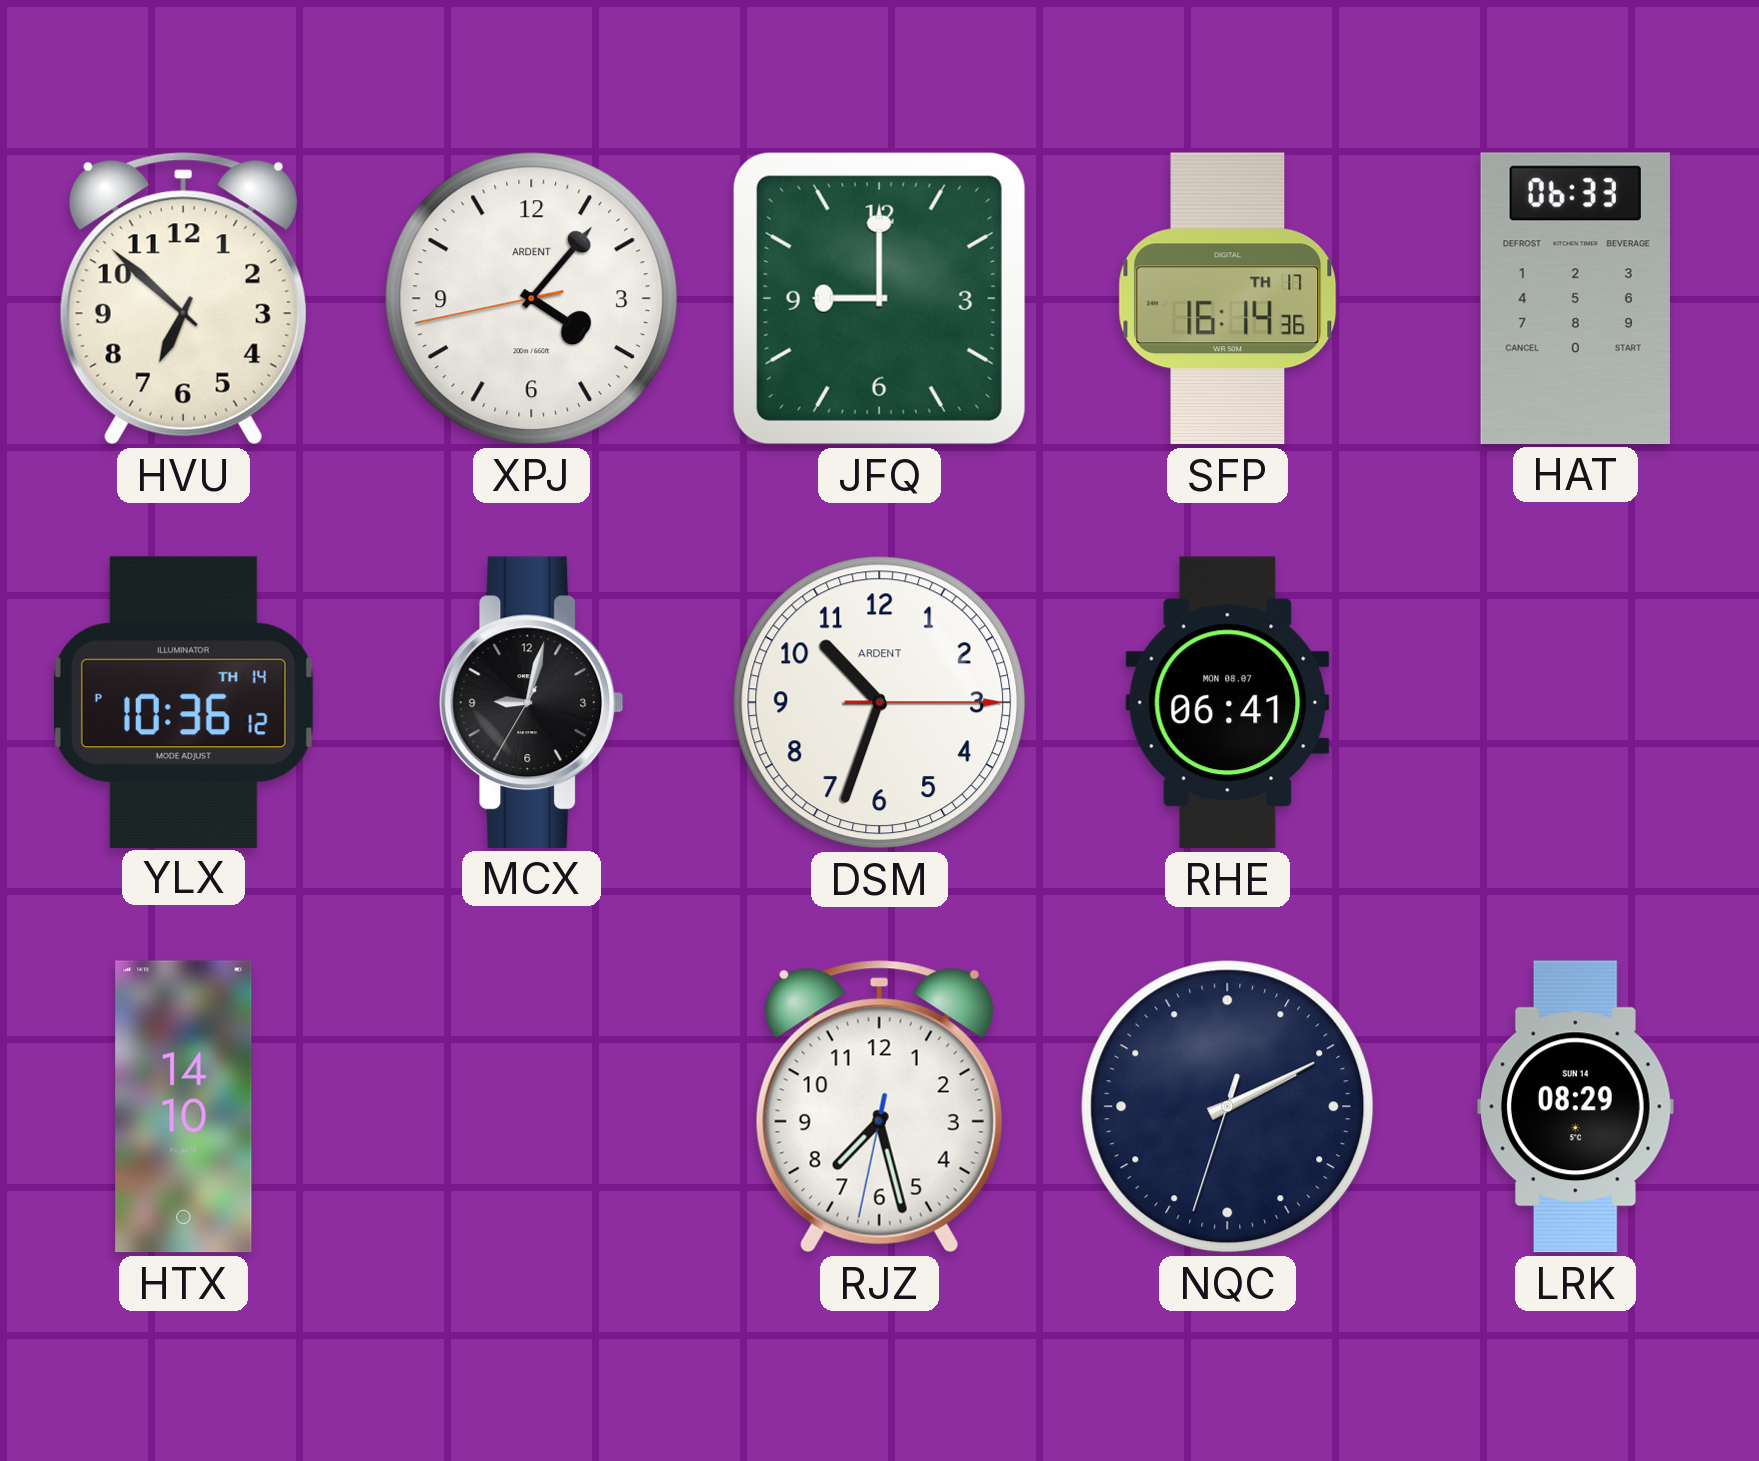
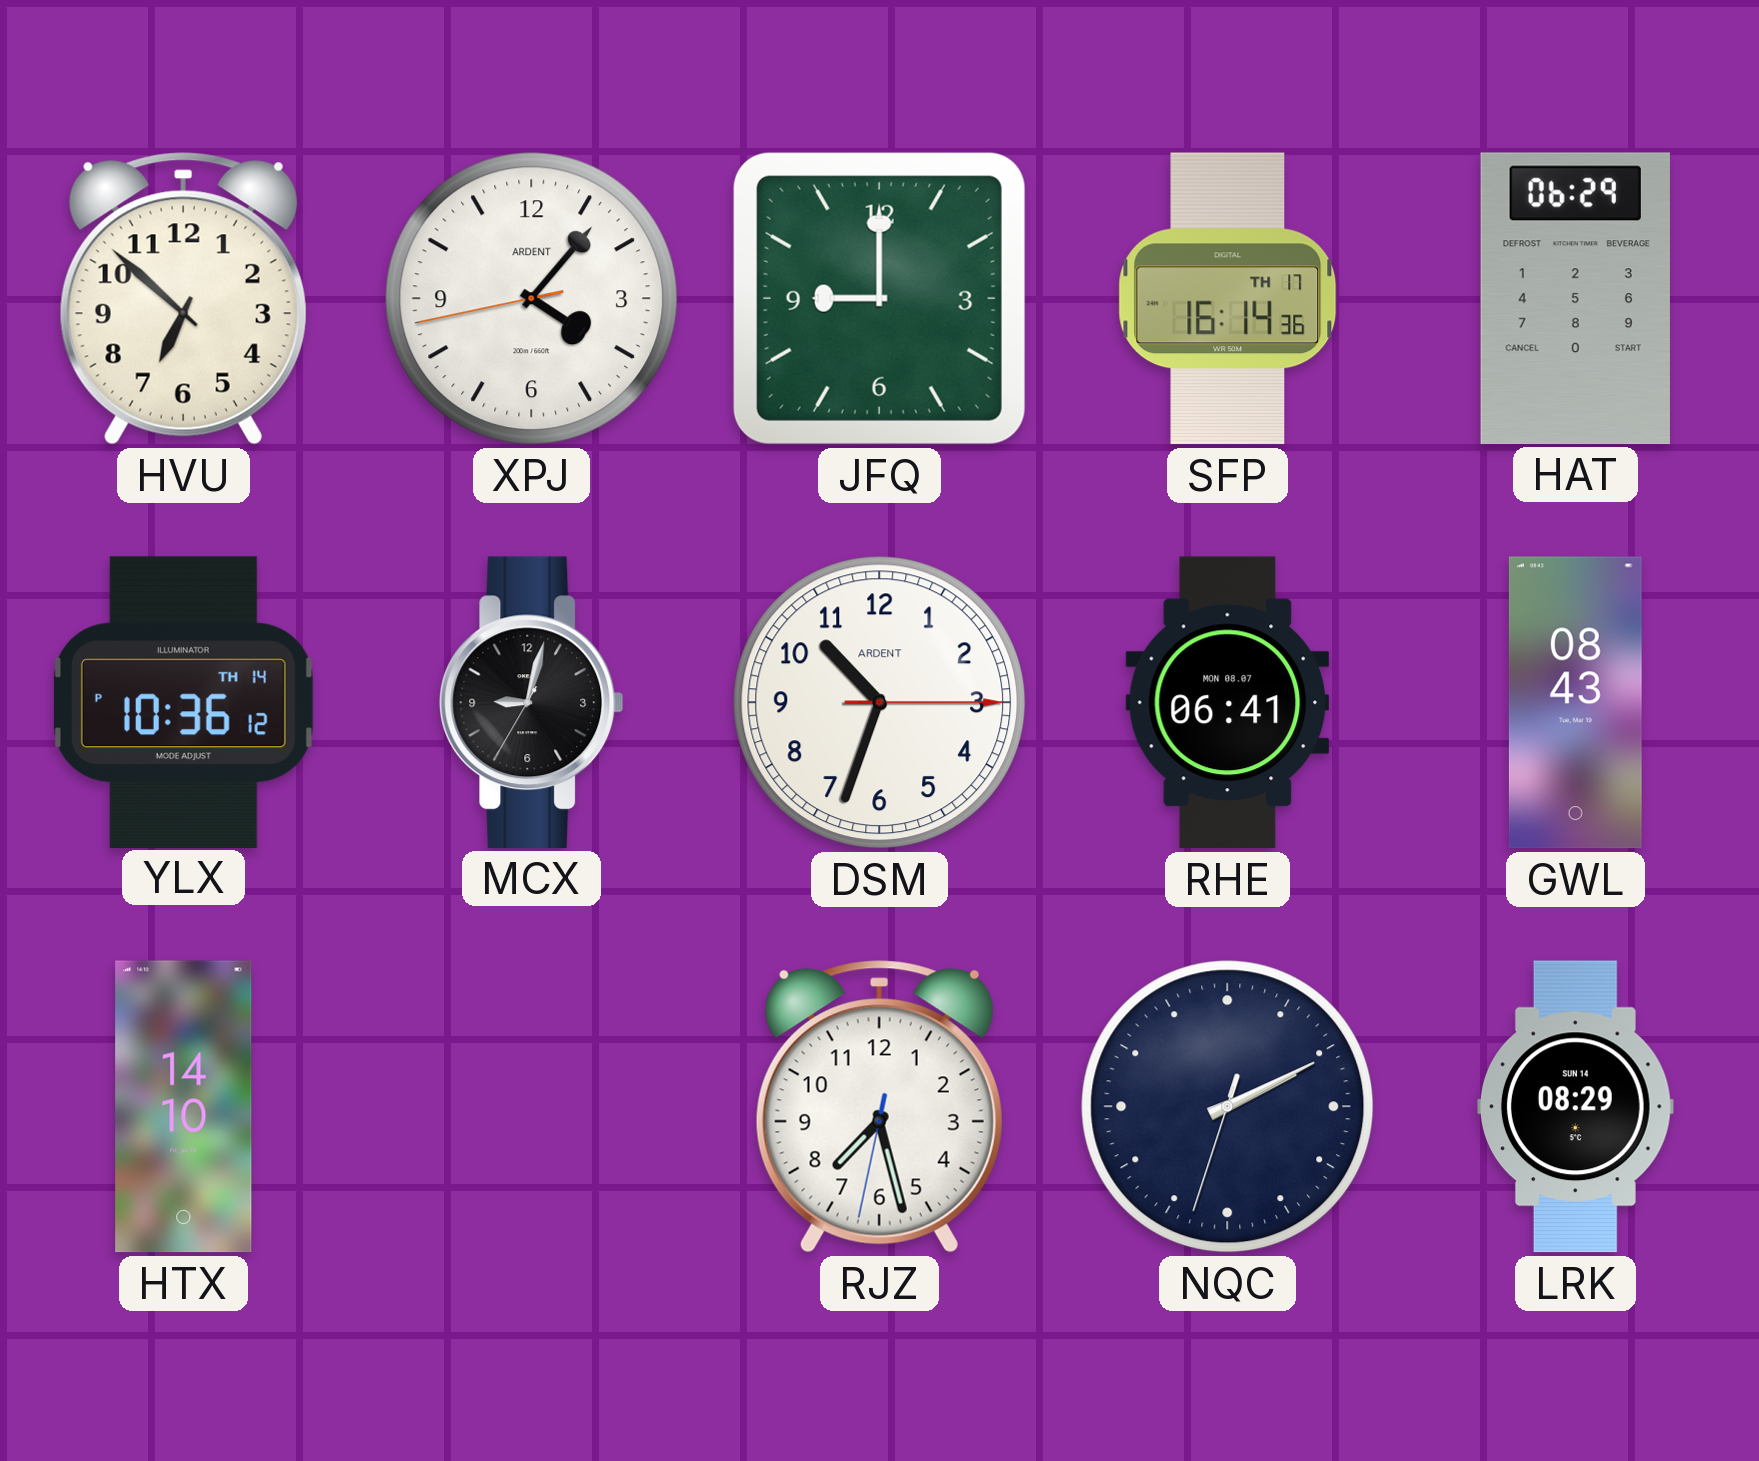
HAT: 06:33 -> 06:29 (1575, 298)
GWL: none -> 08:43 (1575, 703)
